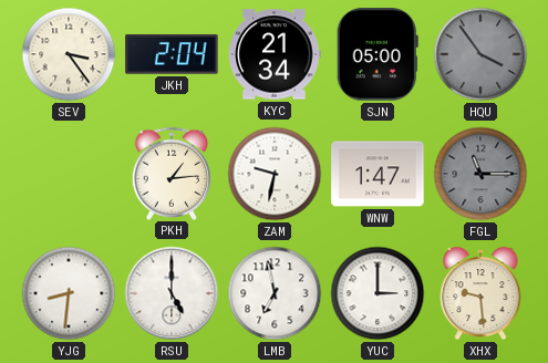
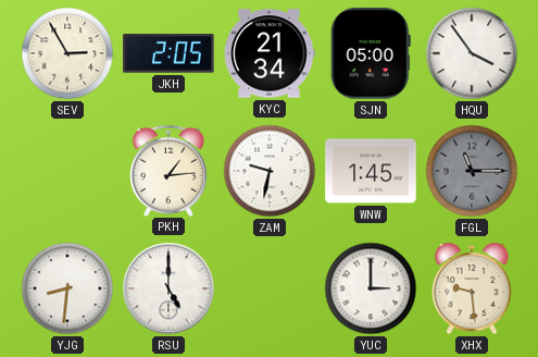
SEV: 3:24 -> 2:55 (67, 53)
JKH: 2:04 -> 2:05 (168, 53)
HQU dial: grey -> white (472, 53)
WNW: 1:47 -> 1:45 (371, 171)
LMB: 6:58 -> none (275, 293)
